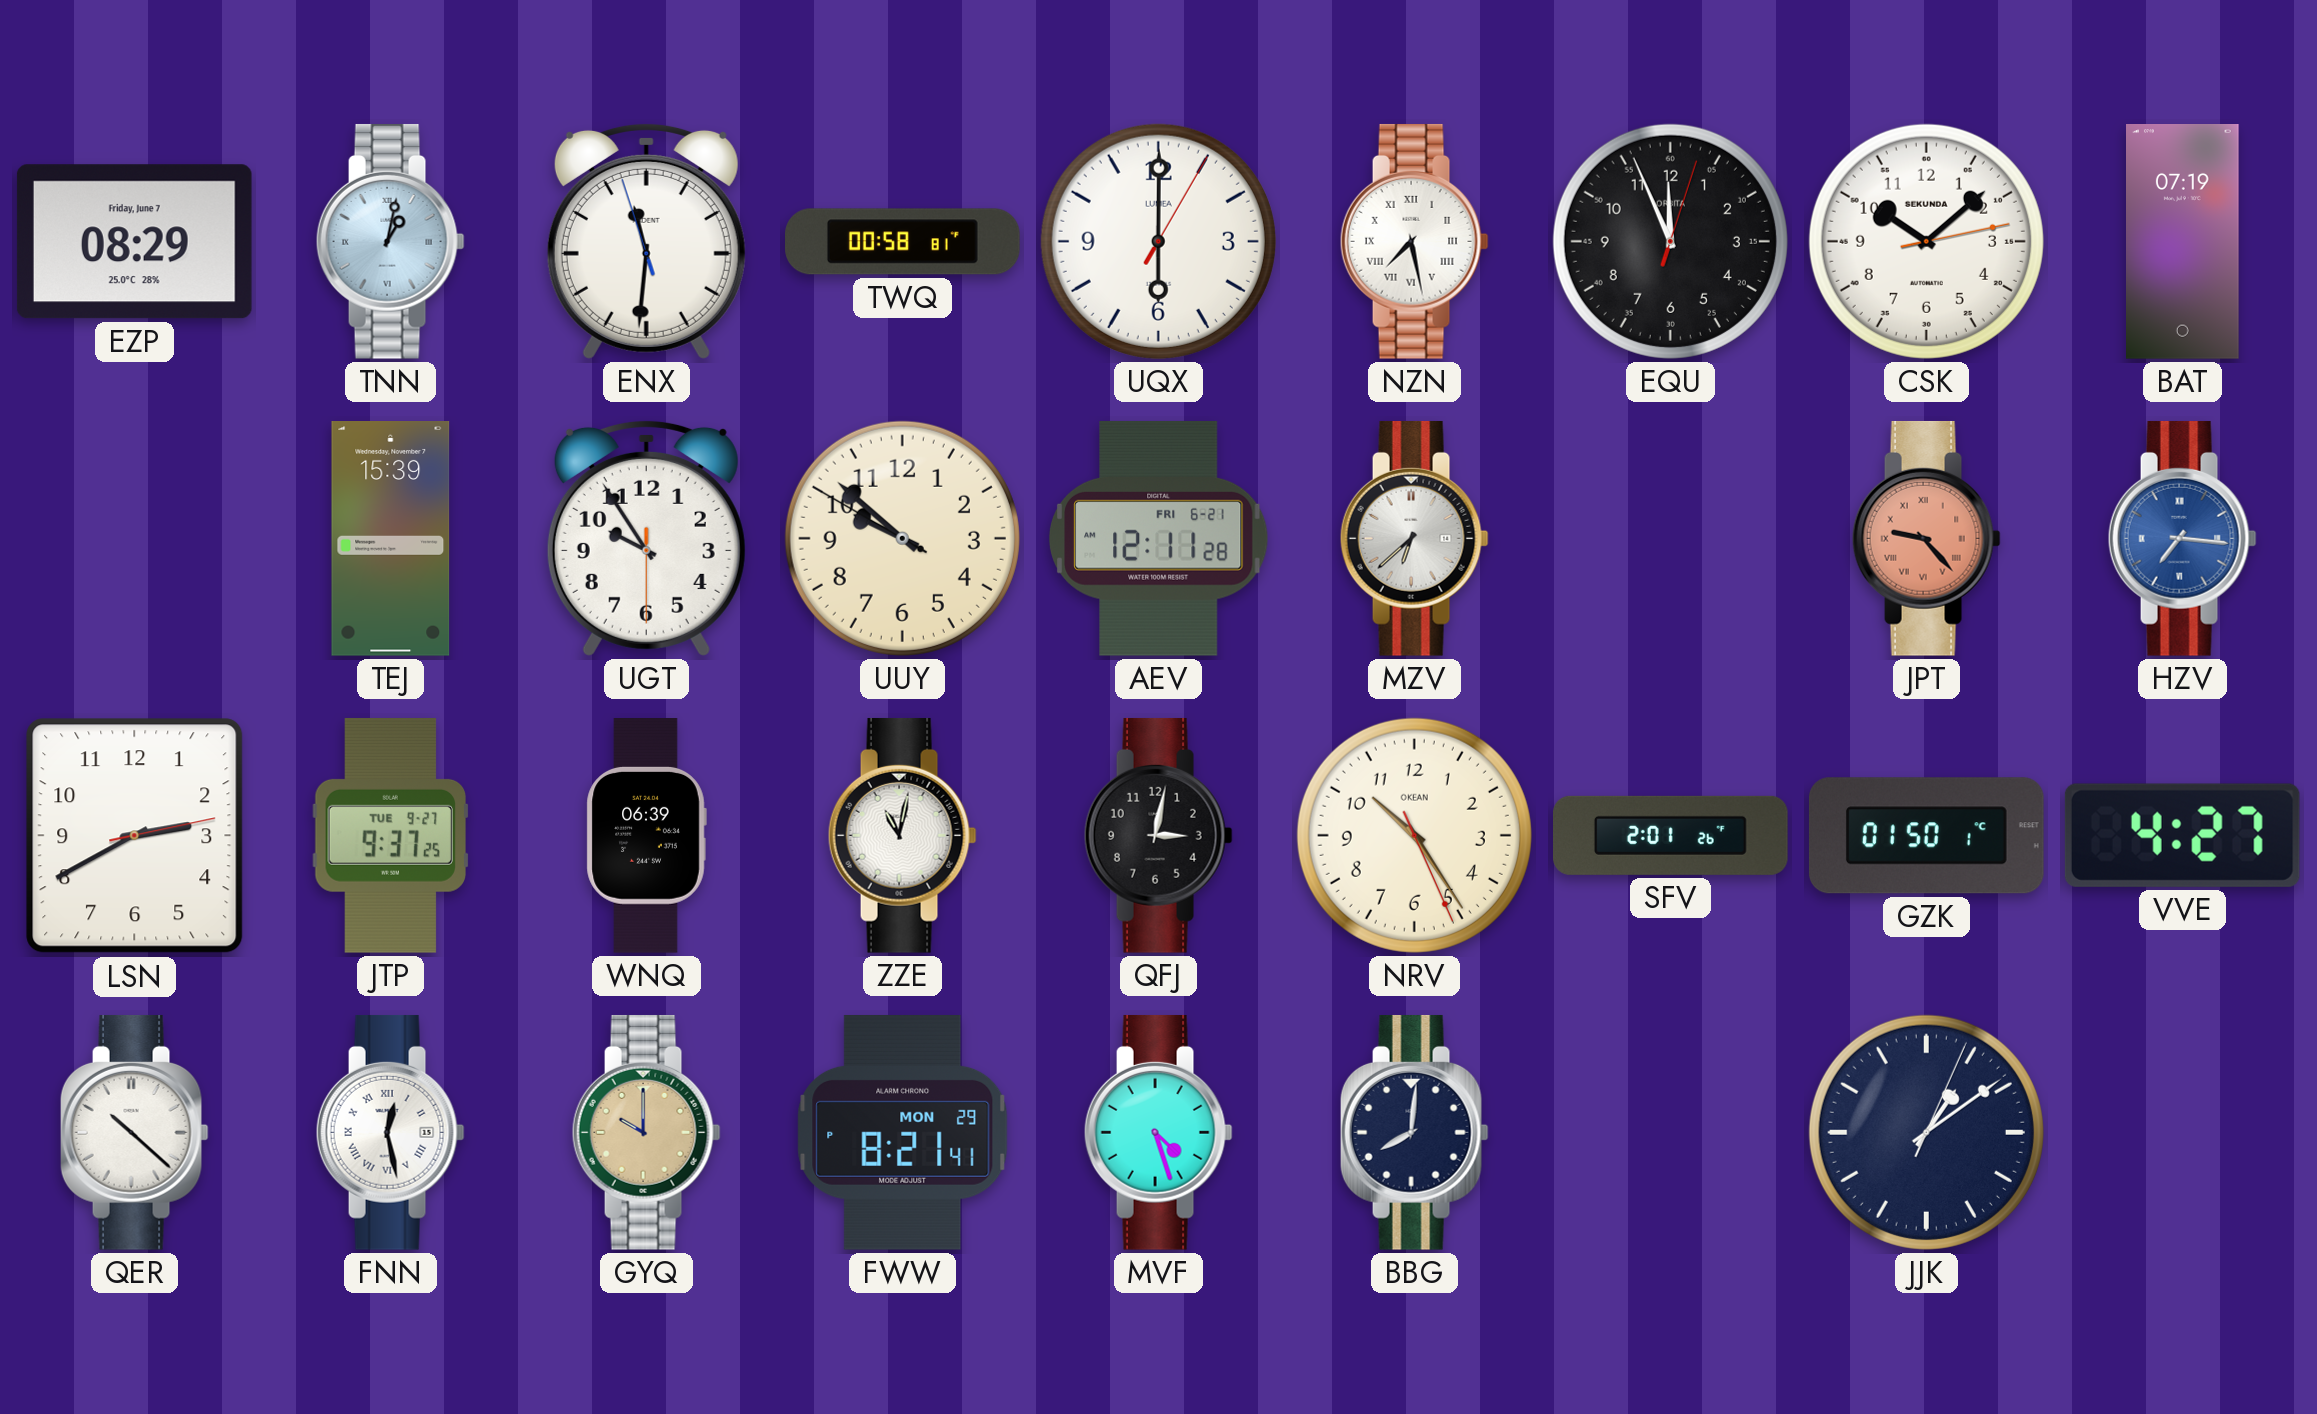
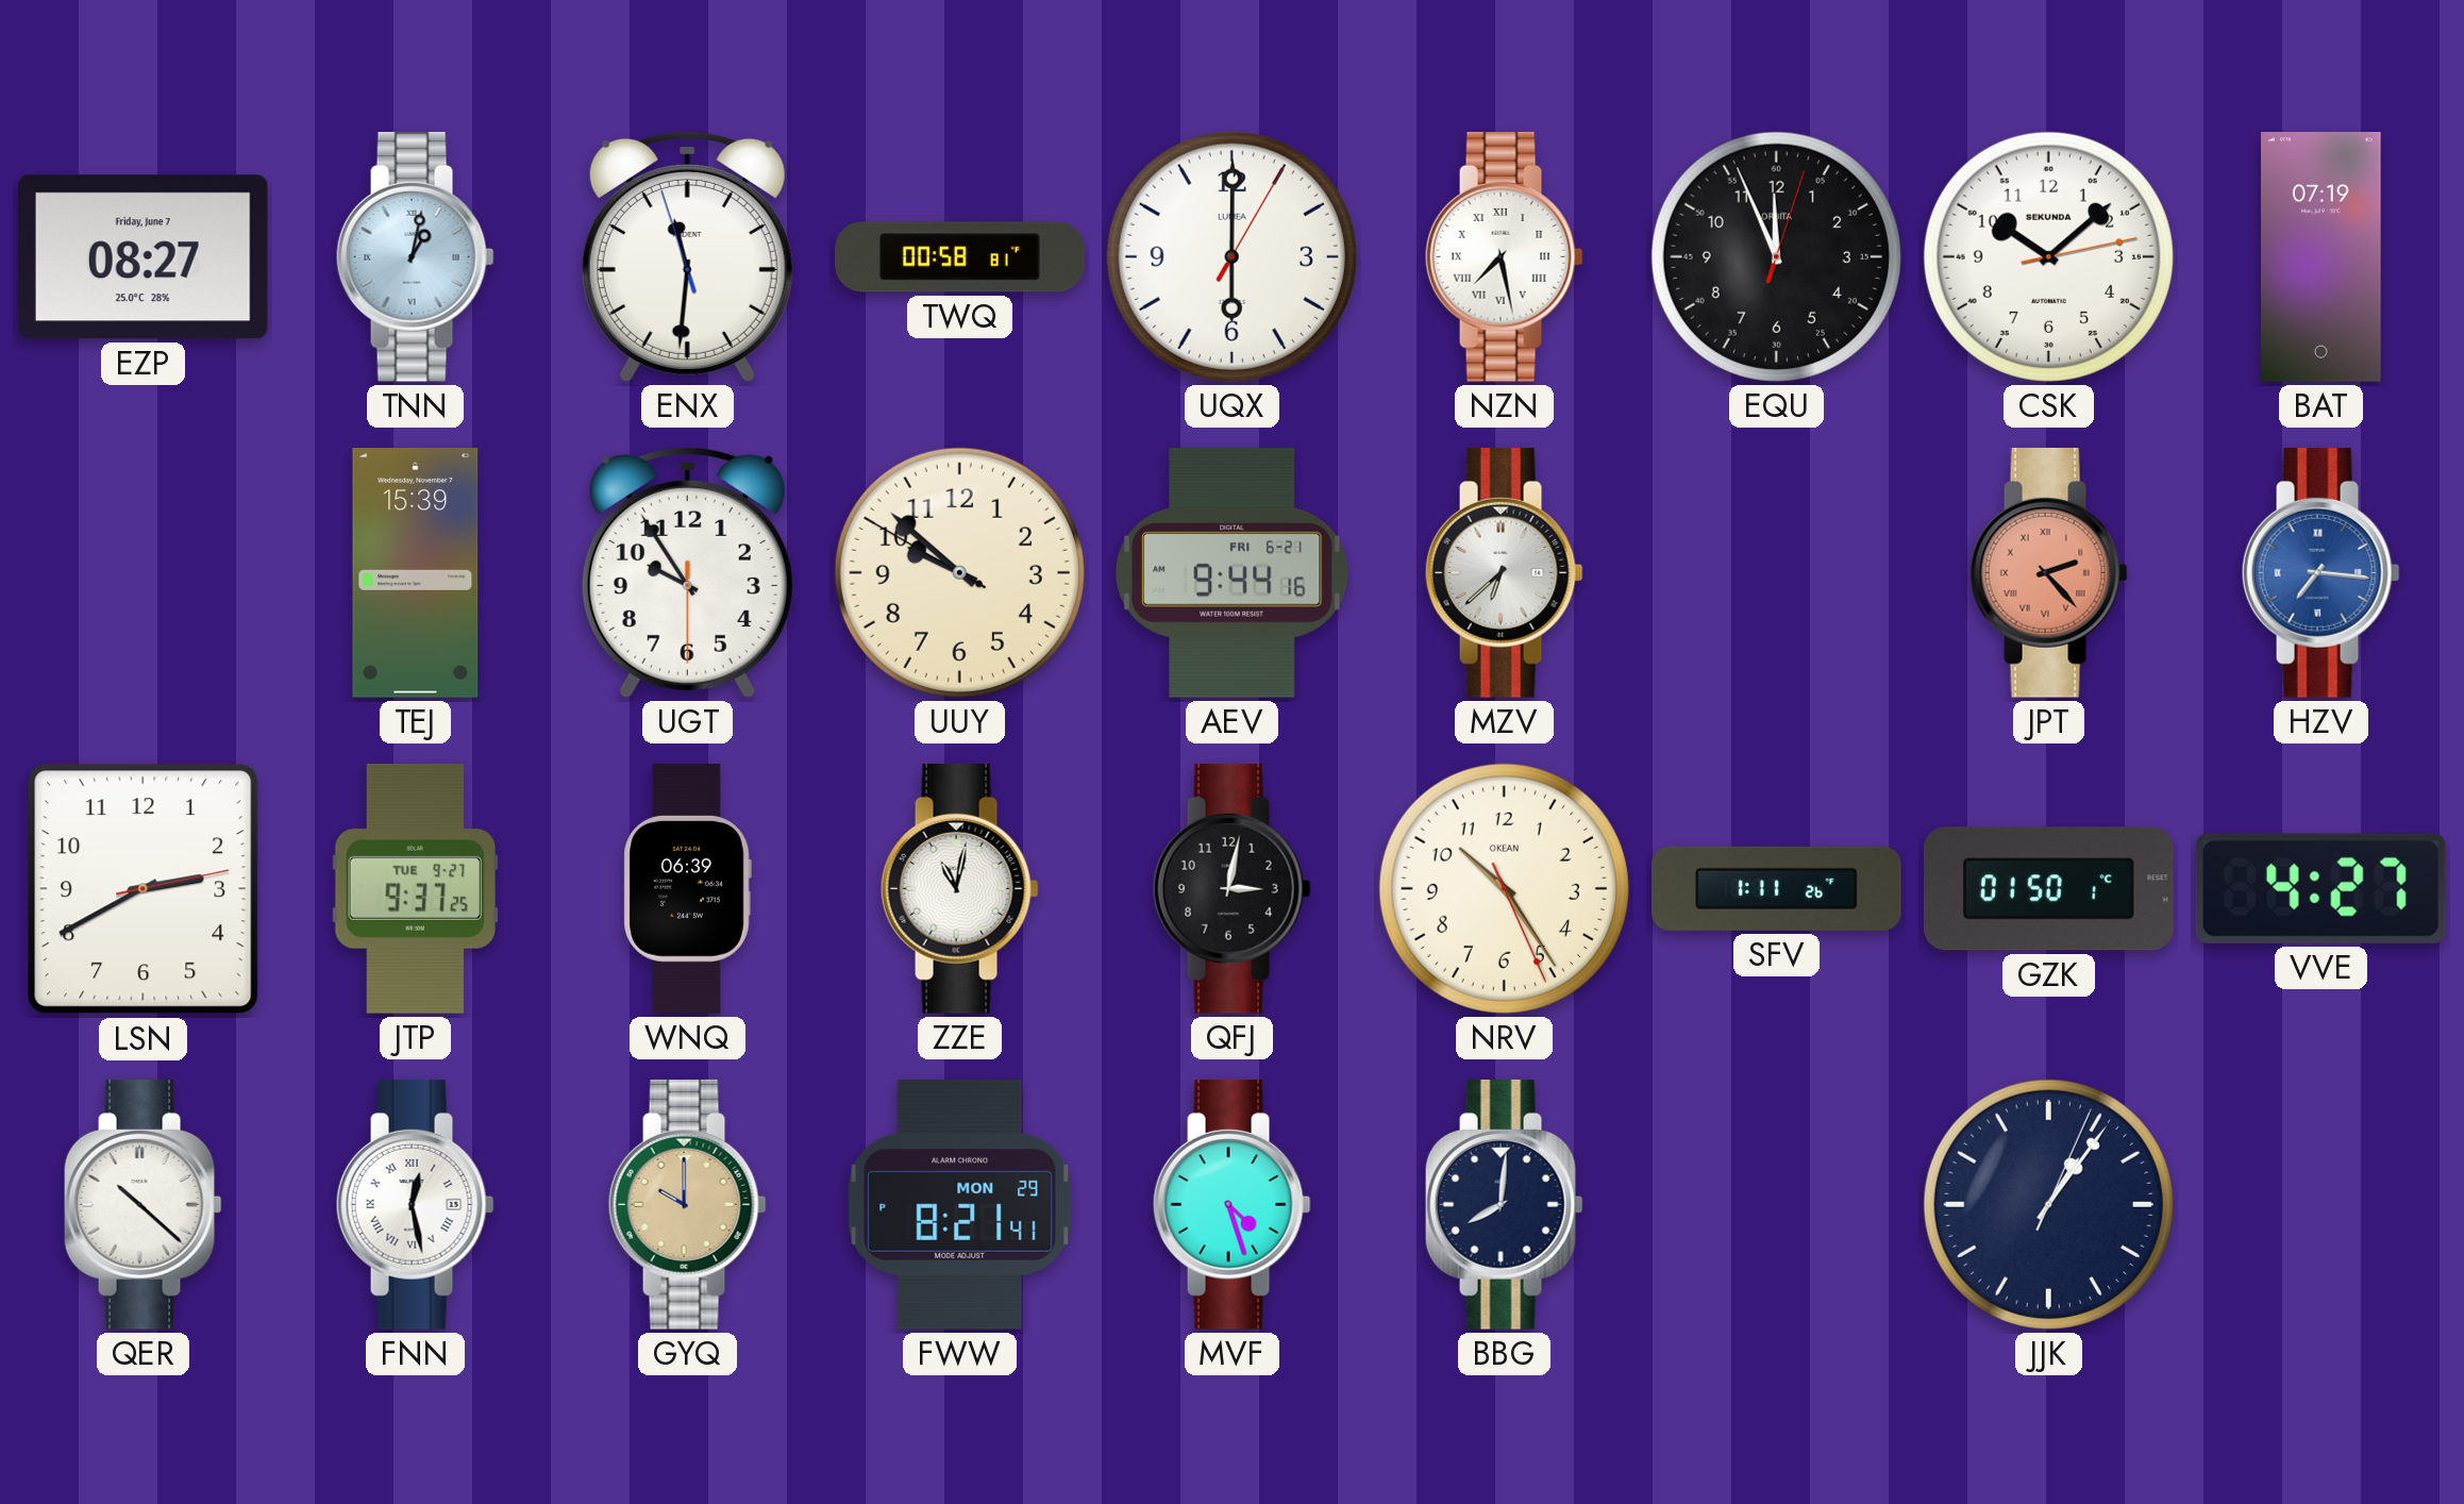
EZP: 08:29 -> 08:27 (143, 257)
AEV: 12:11 -> 9:44 (1233, 572)
JPT: 9:23 -> 2:23 (2048, 572)
SFV: 2:01 -> 1:11 (1777, 888)
JJK: 1:09 -> 1:06 (2048, 1204)
